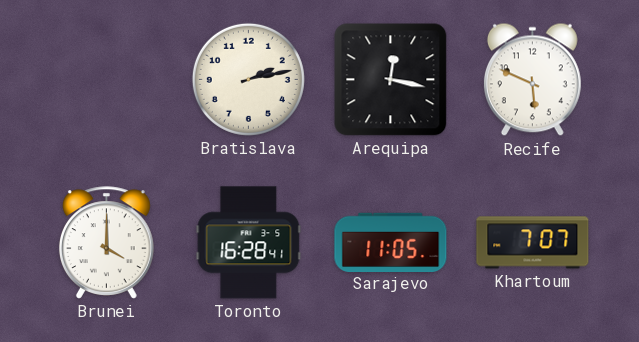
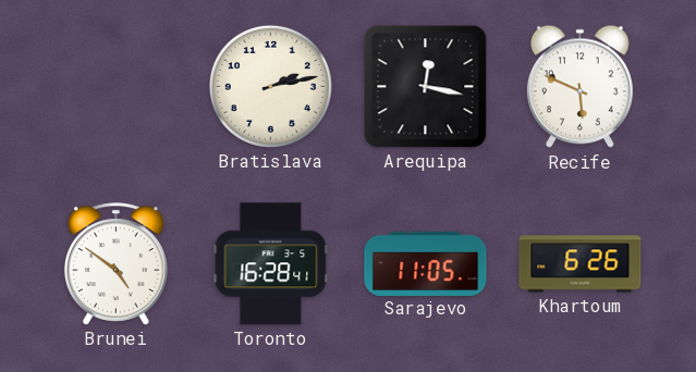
Brunei: 4:00 -> 4:51 (115, 264)
Khartoum: 7:07 -> 6:26 (581, 264)
